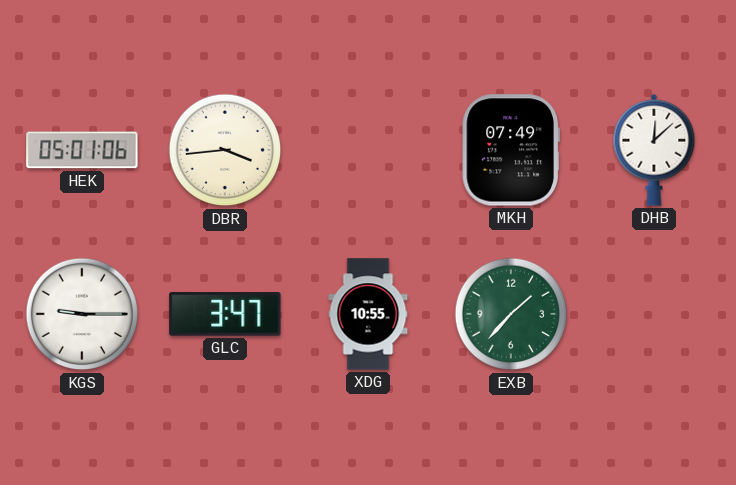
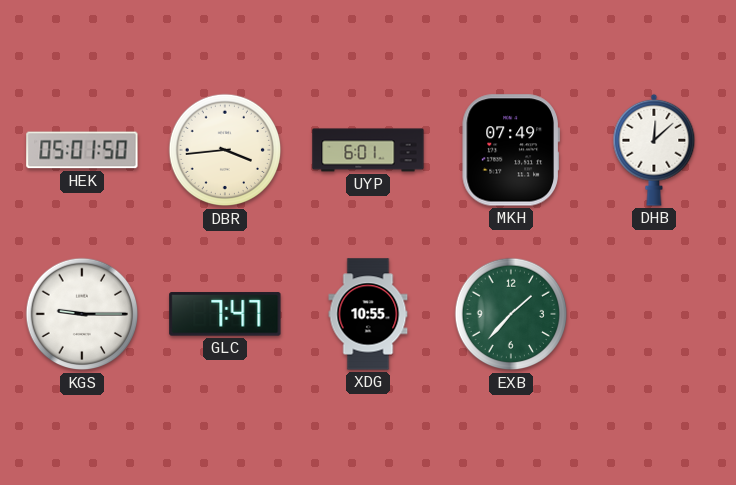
HEK: 05:01:06 -> 05:01:50 (82, 150)
UYP: none -> 6:01 (368, 150)
GLC: 3:47 -> 7:47 (225, 314)
